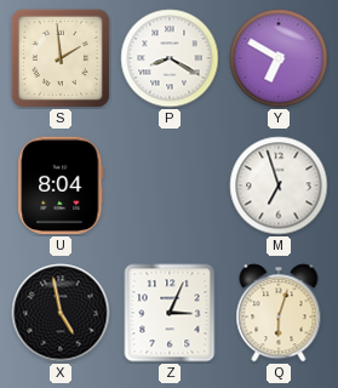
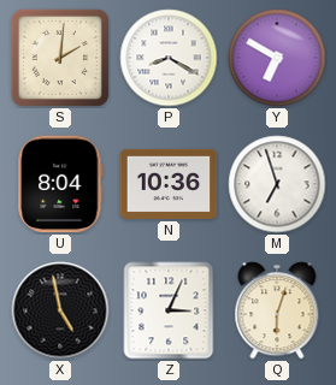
S: 1:59 -> 2:01 (60, 58)
N: none -> 10:36 (169, 184)
